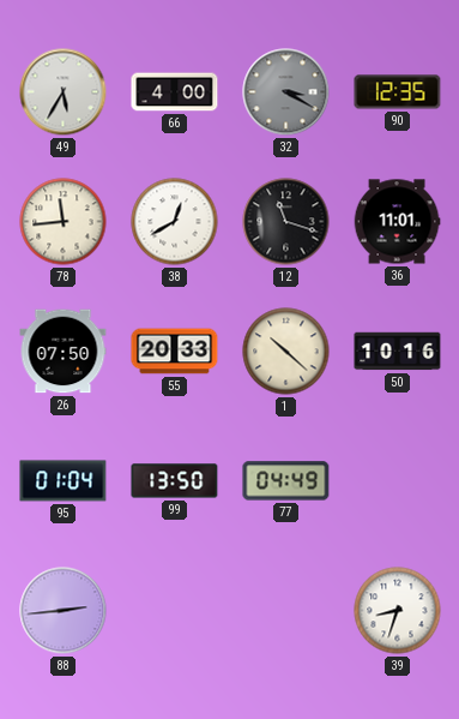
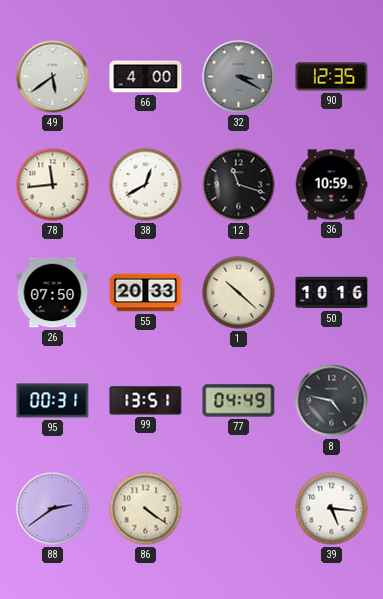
49: 5:35 -> 5:39 (53, 77)
36: 11:01 -> 10:59 (331, 185)
95: 01:04 -> 00:31 (53, 401)
99: 13:50 -> 13:51 (146, 401)
8: none -> 4:47 (332, 401)
88: 2:44 -> 2:39 (53, 509)
86: none -> 4:21 (146, 509)
39: 8:33 -> 5:16 (332, 509)
